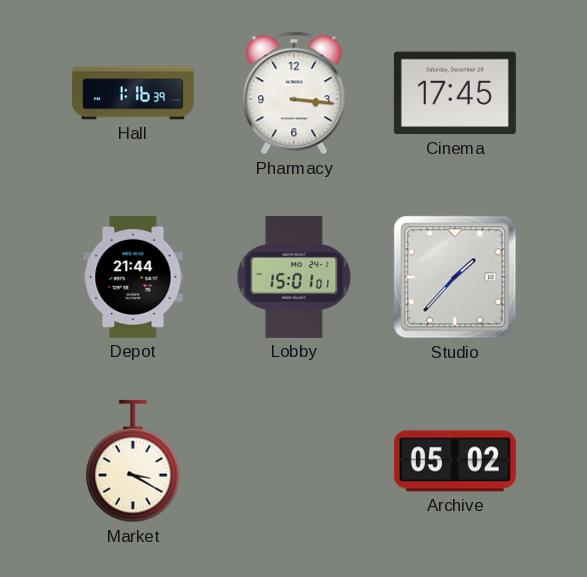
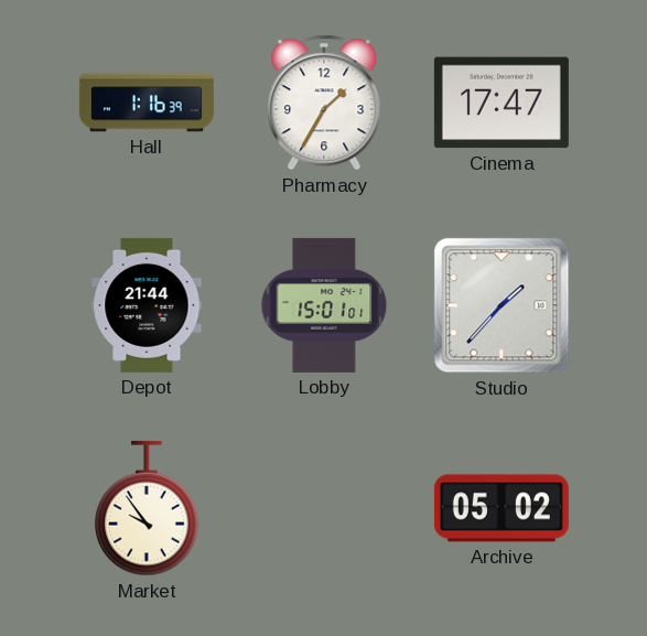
Pharmacy: 3:16 -> 1:35 (324, 103)
Cinema: 17:45 -> 17:47 (502, 103)
Market: 3:20 -> 9:54 (147, 508)
